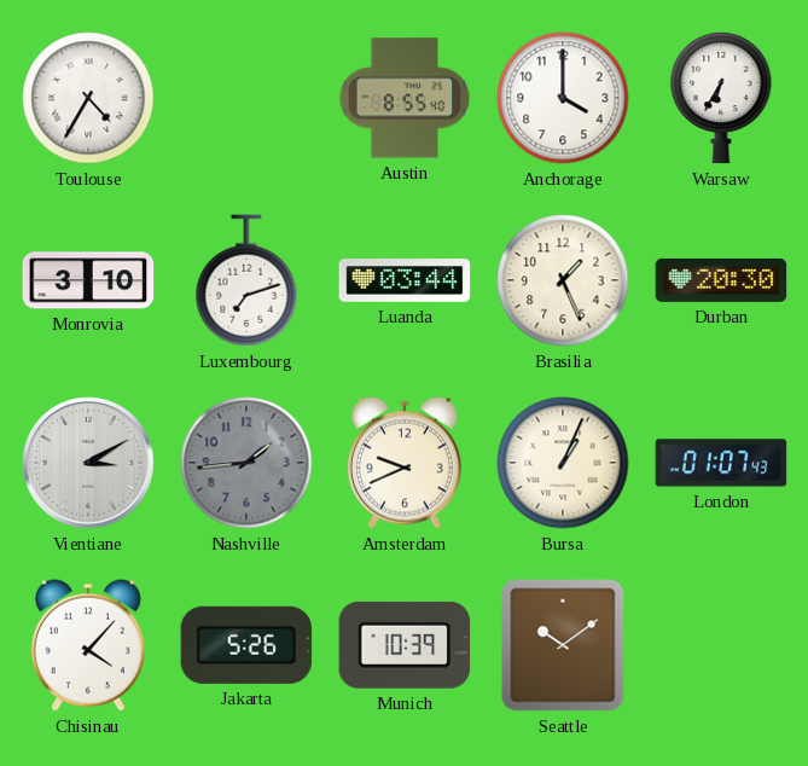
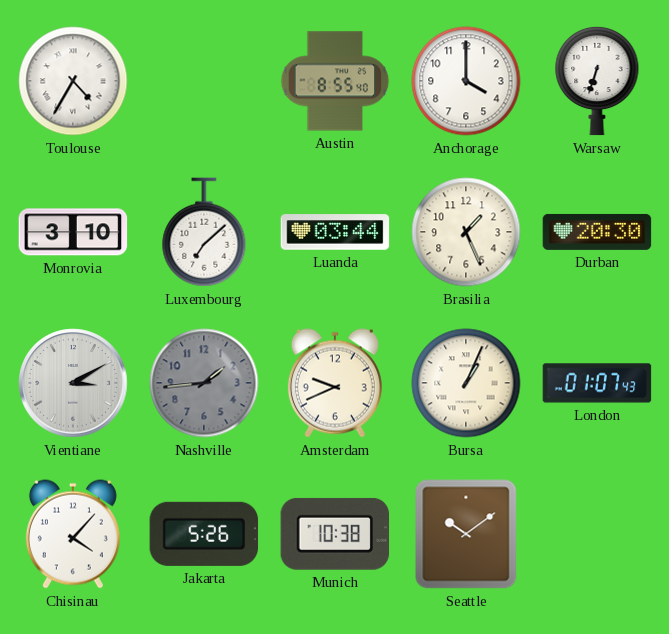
Warsaw: 6:35 -> 6:33 (597, 81)
Luxembourg: 7:12 -> 7:08 (204, 232)
Munich: 10:39 -> 10:38 (335, 534)
